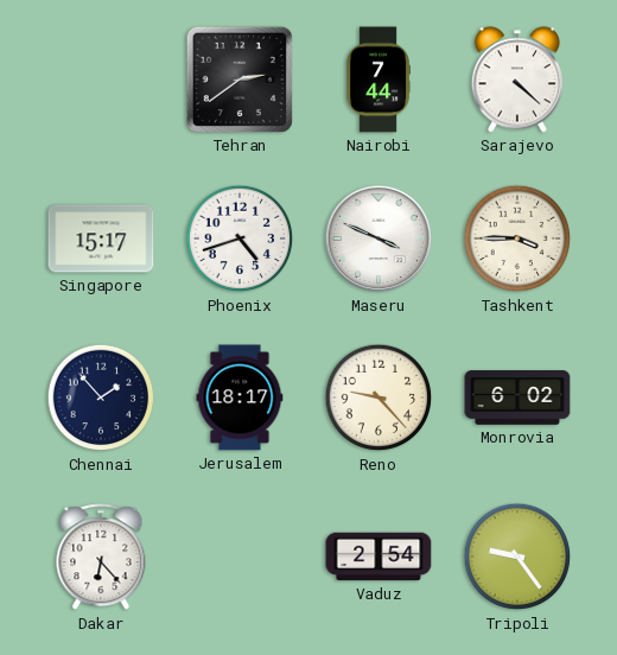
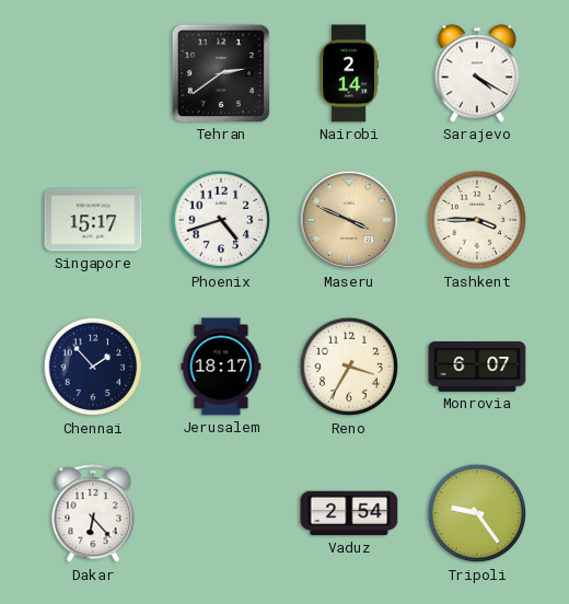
Nairobi: 7:44 -> 2:14 (349, 73)
Sarajevo: 4:22 -> 4:20 (477, 73)
Maseru dial: white -> champagne (349, 220)
Reno: 9:23 -> 3:35 (349, 367)
Monrovia: 6:02 -> 6:07 (477, 367)
